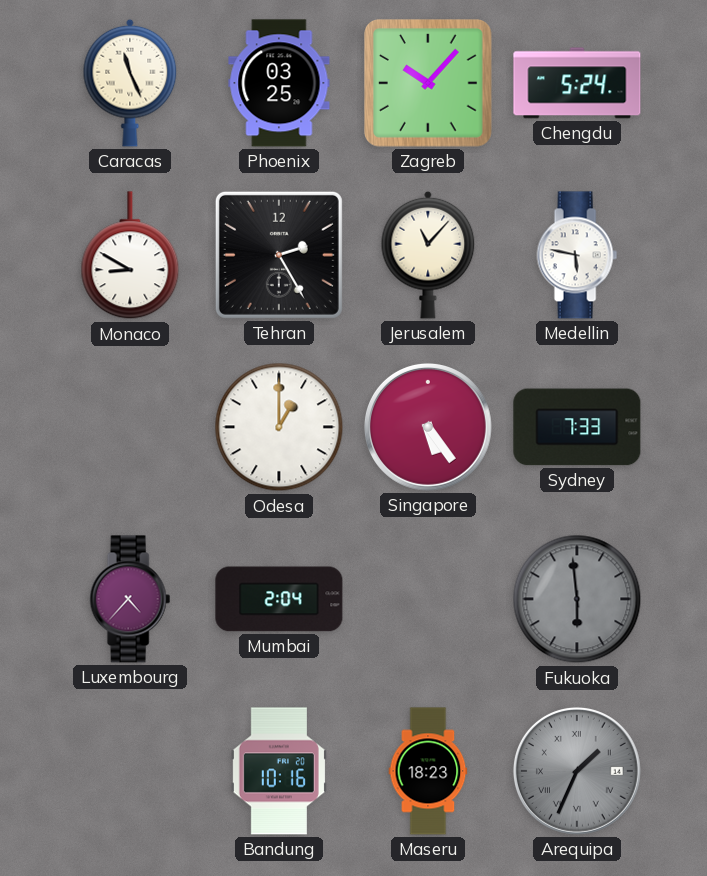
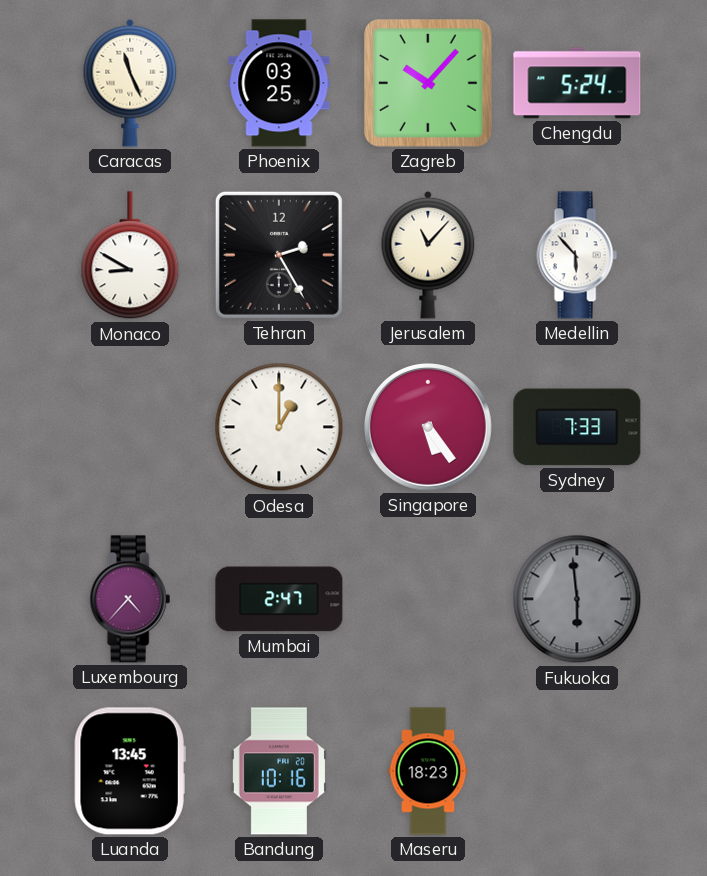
Medellin: 5:47 -> 5:53 (577, 255)
Mumbai: 2:04 -> 2:47 (279, 599)
Luanda: none -> 13:45 (130, 771)
Arequipa: 1:34 -> none (577, 771)
